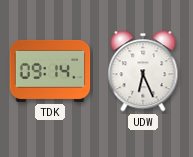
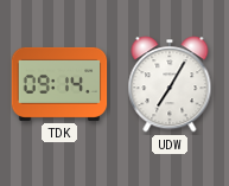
UDW: 6:26 -> 7:05 (170, 84)
